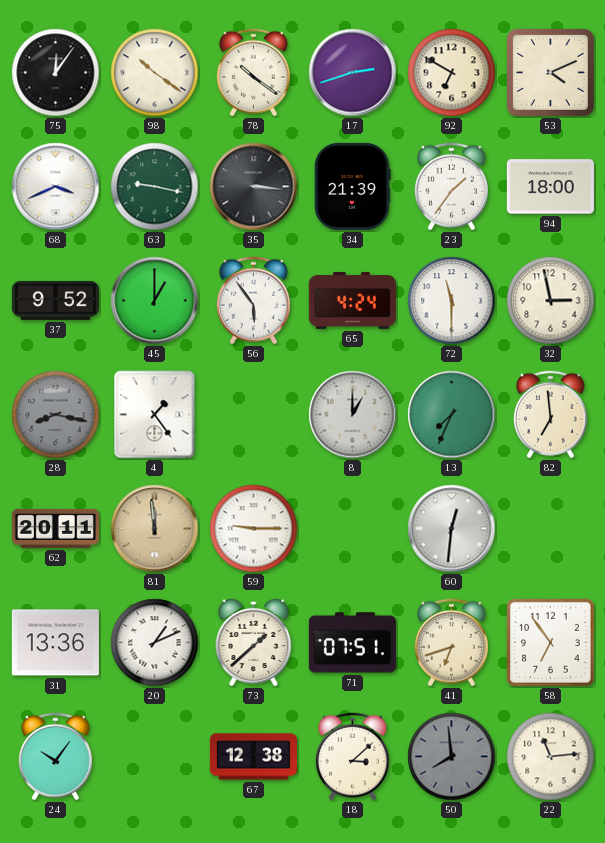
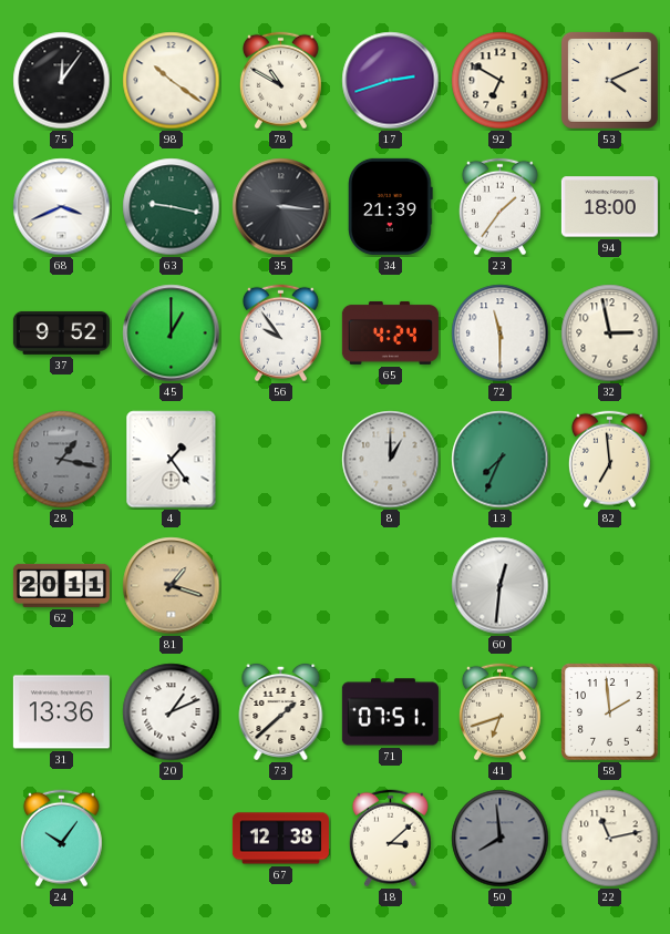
78: 10:21 -> 10:50 (280, 81)
56: 5:54 -> 9:54 (280, 333)
28: 8:17 -> 1:17 (62, 460)
81: 11:59 -> 1:18 (172, 586)
59: 9:15 -> none (254, 529)
58: 6:54 -> 1:59 (610, 712)
22: 11:14 -> 11:13 (610, 839)
